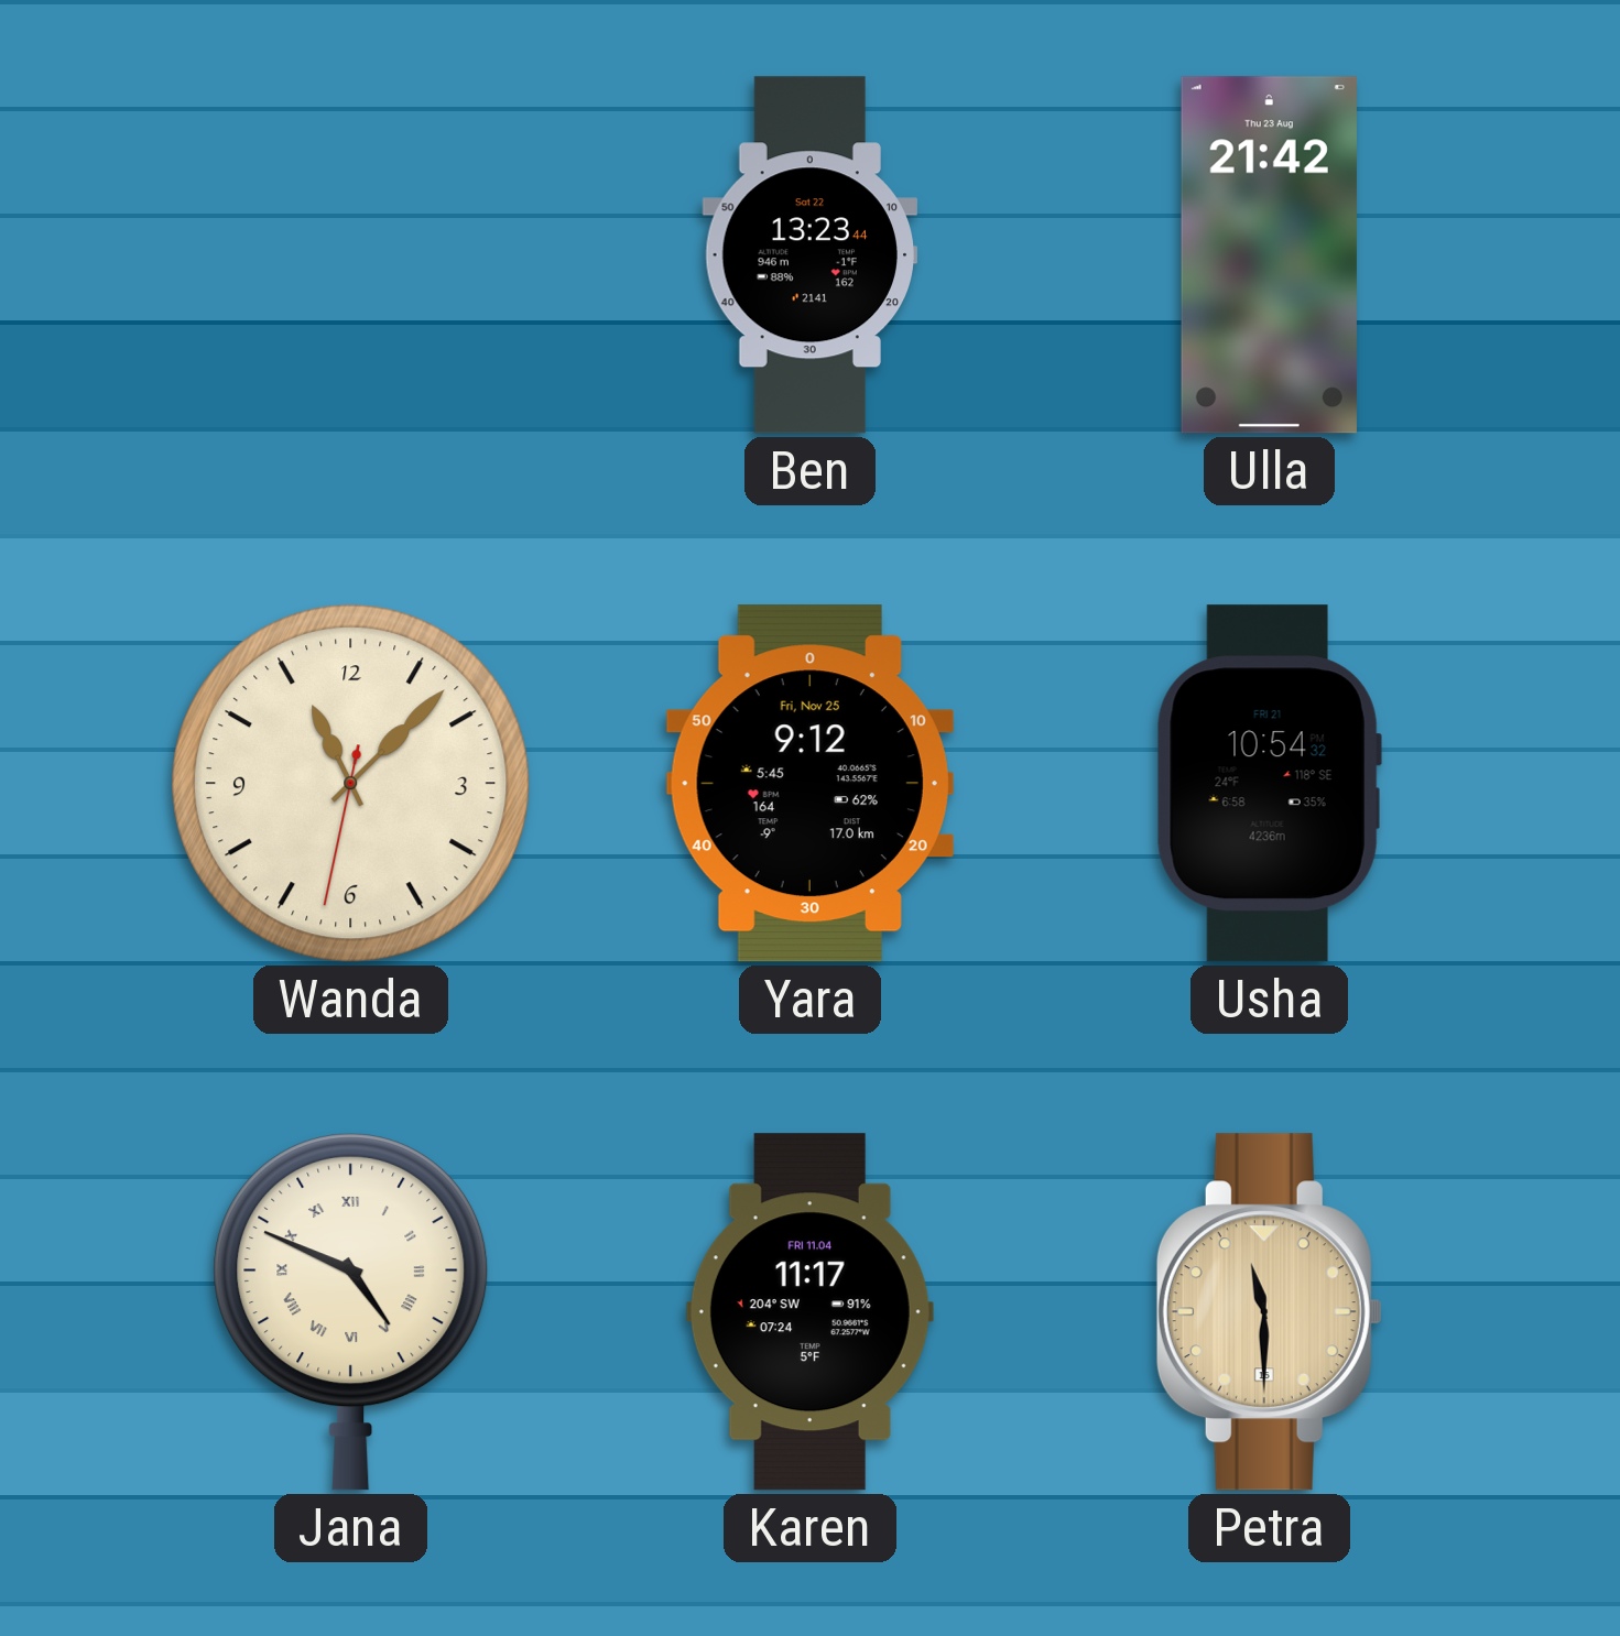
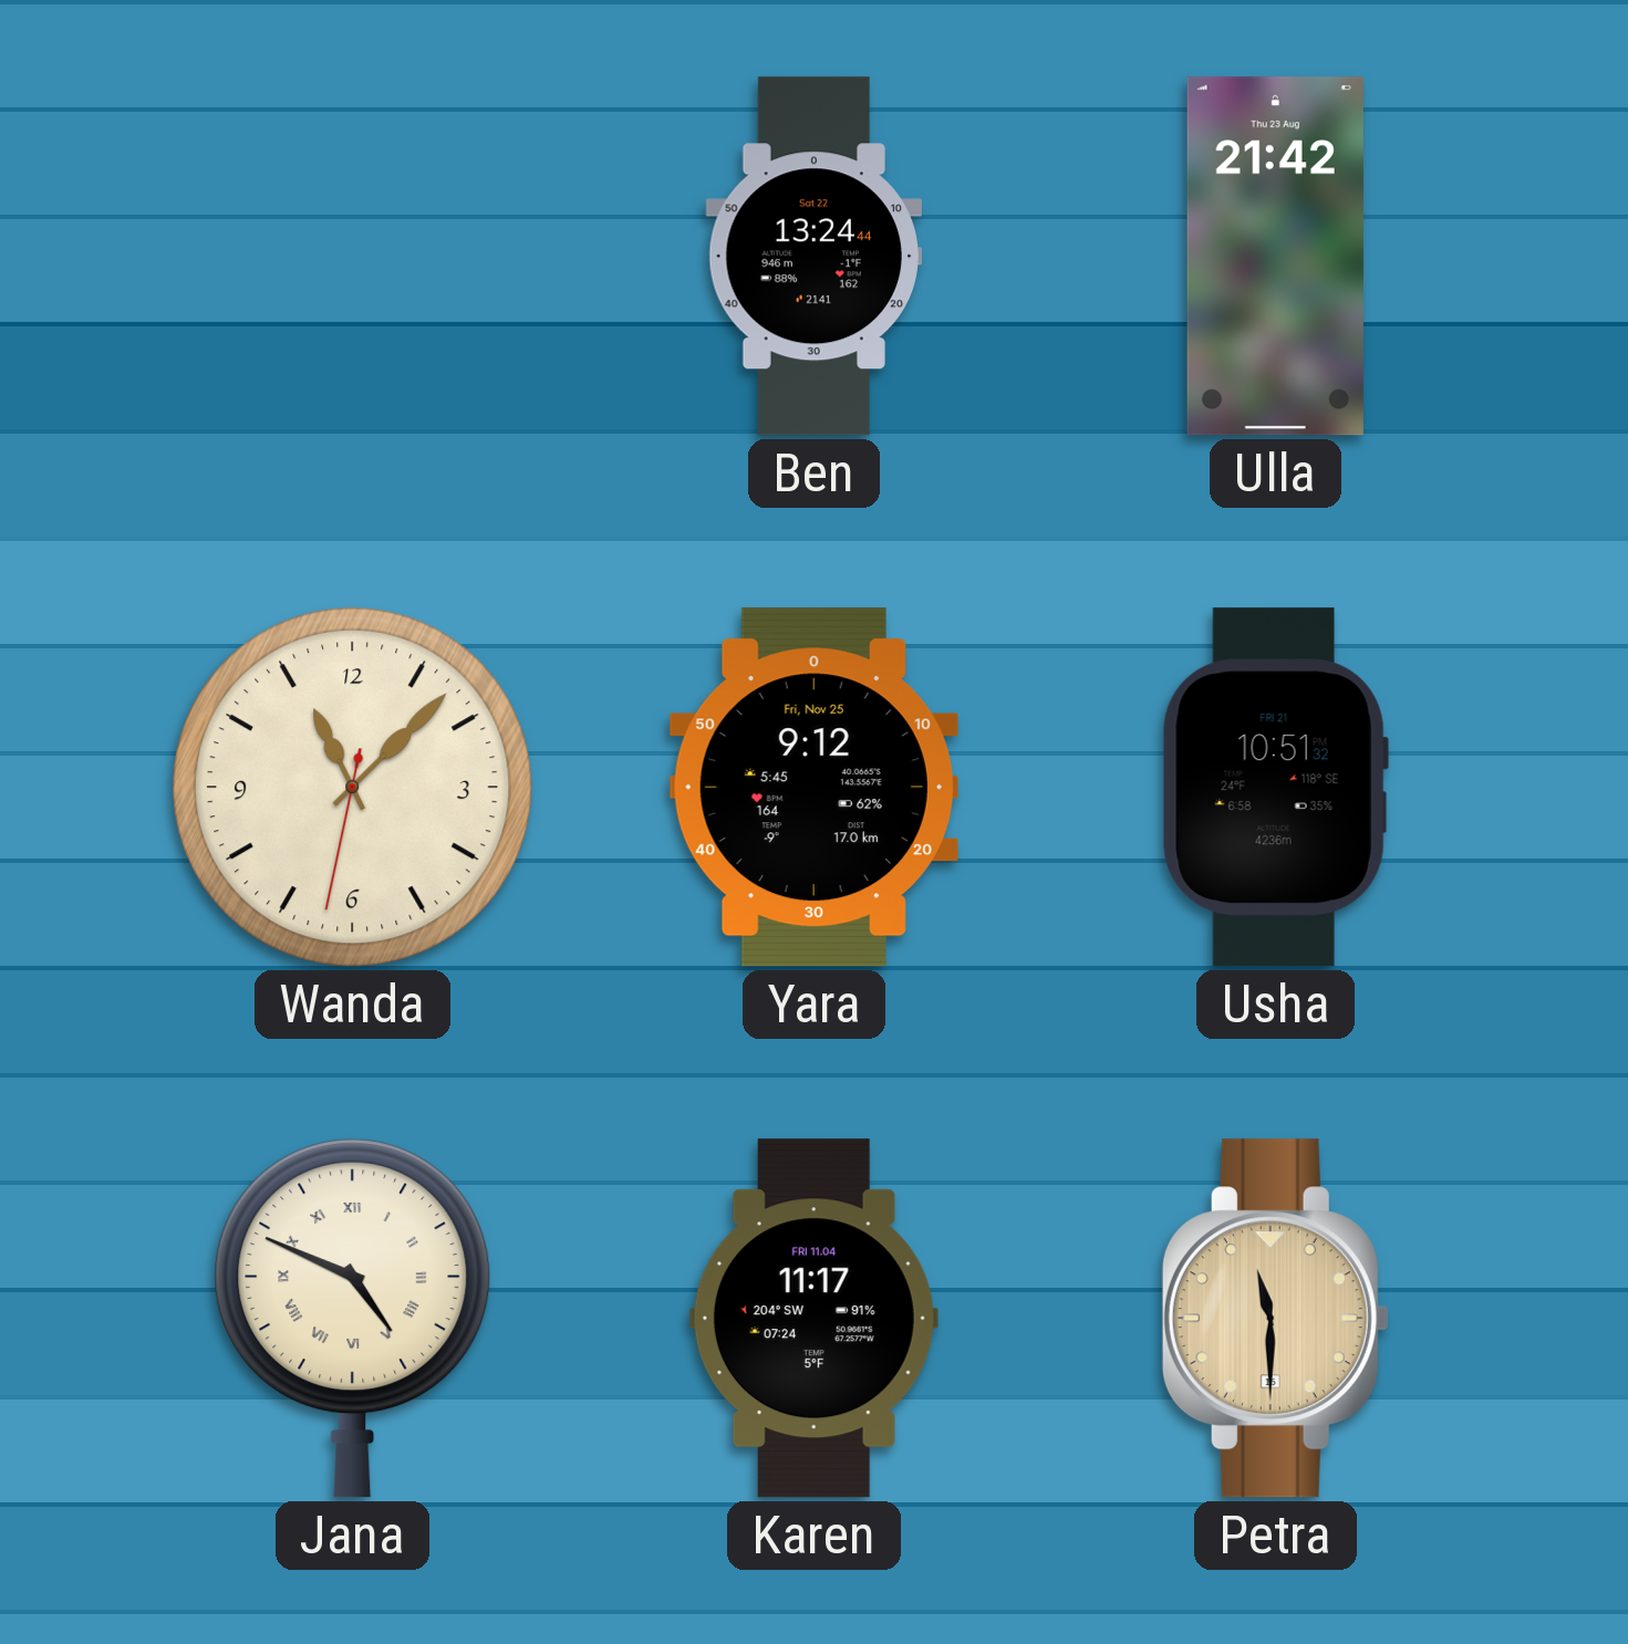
Ben: 13:23 -> 13:24 (815, 257)
Usha: 10:54 -> 10:51 (1275, 788)
